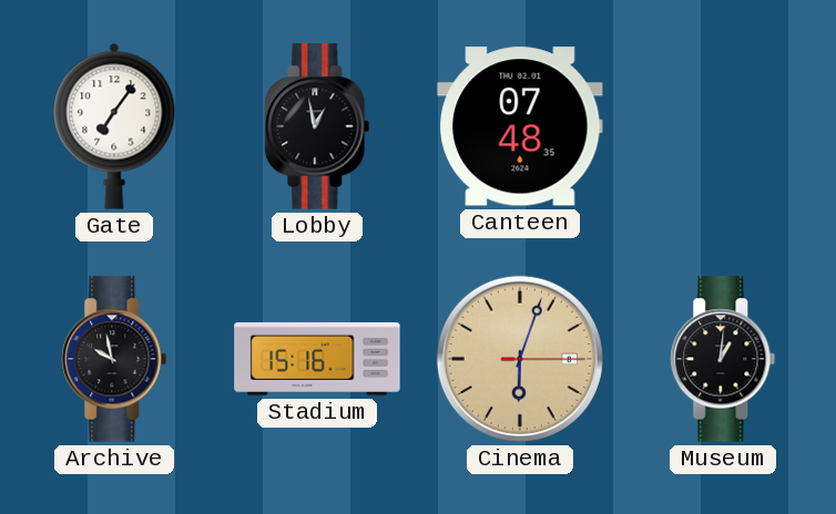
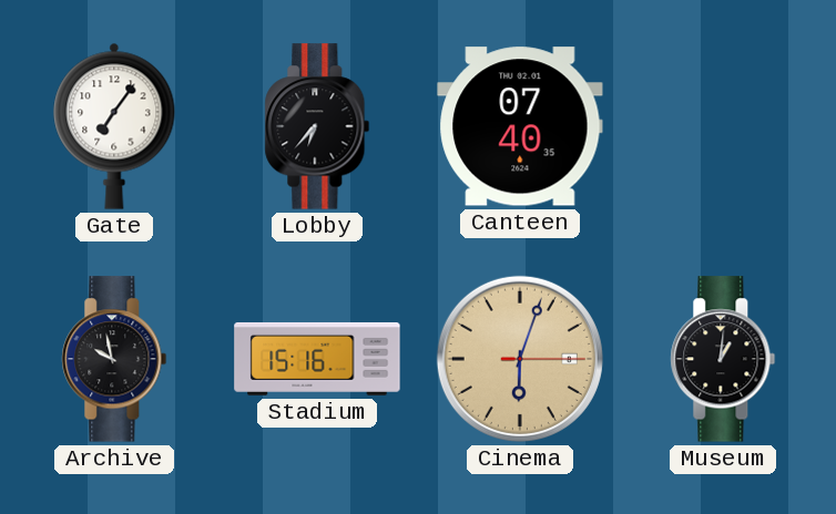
Lobby: 12:58 -> 6:37 (317, 126)
Canteen: 07:48 -> 07:40 (520, 126)
